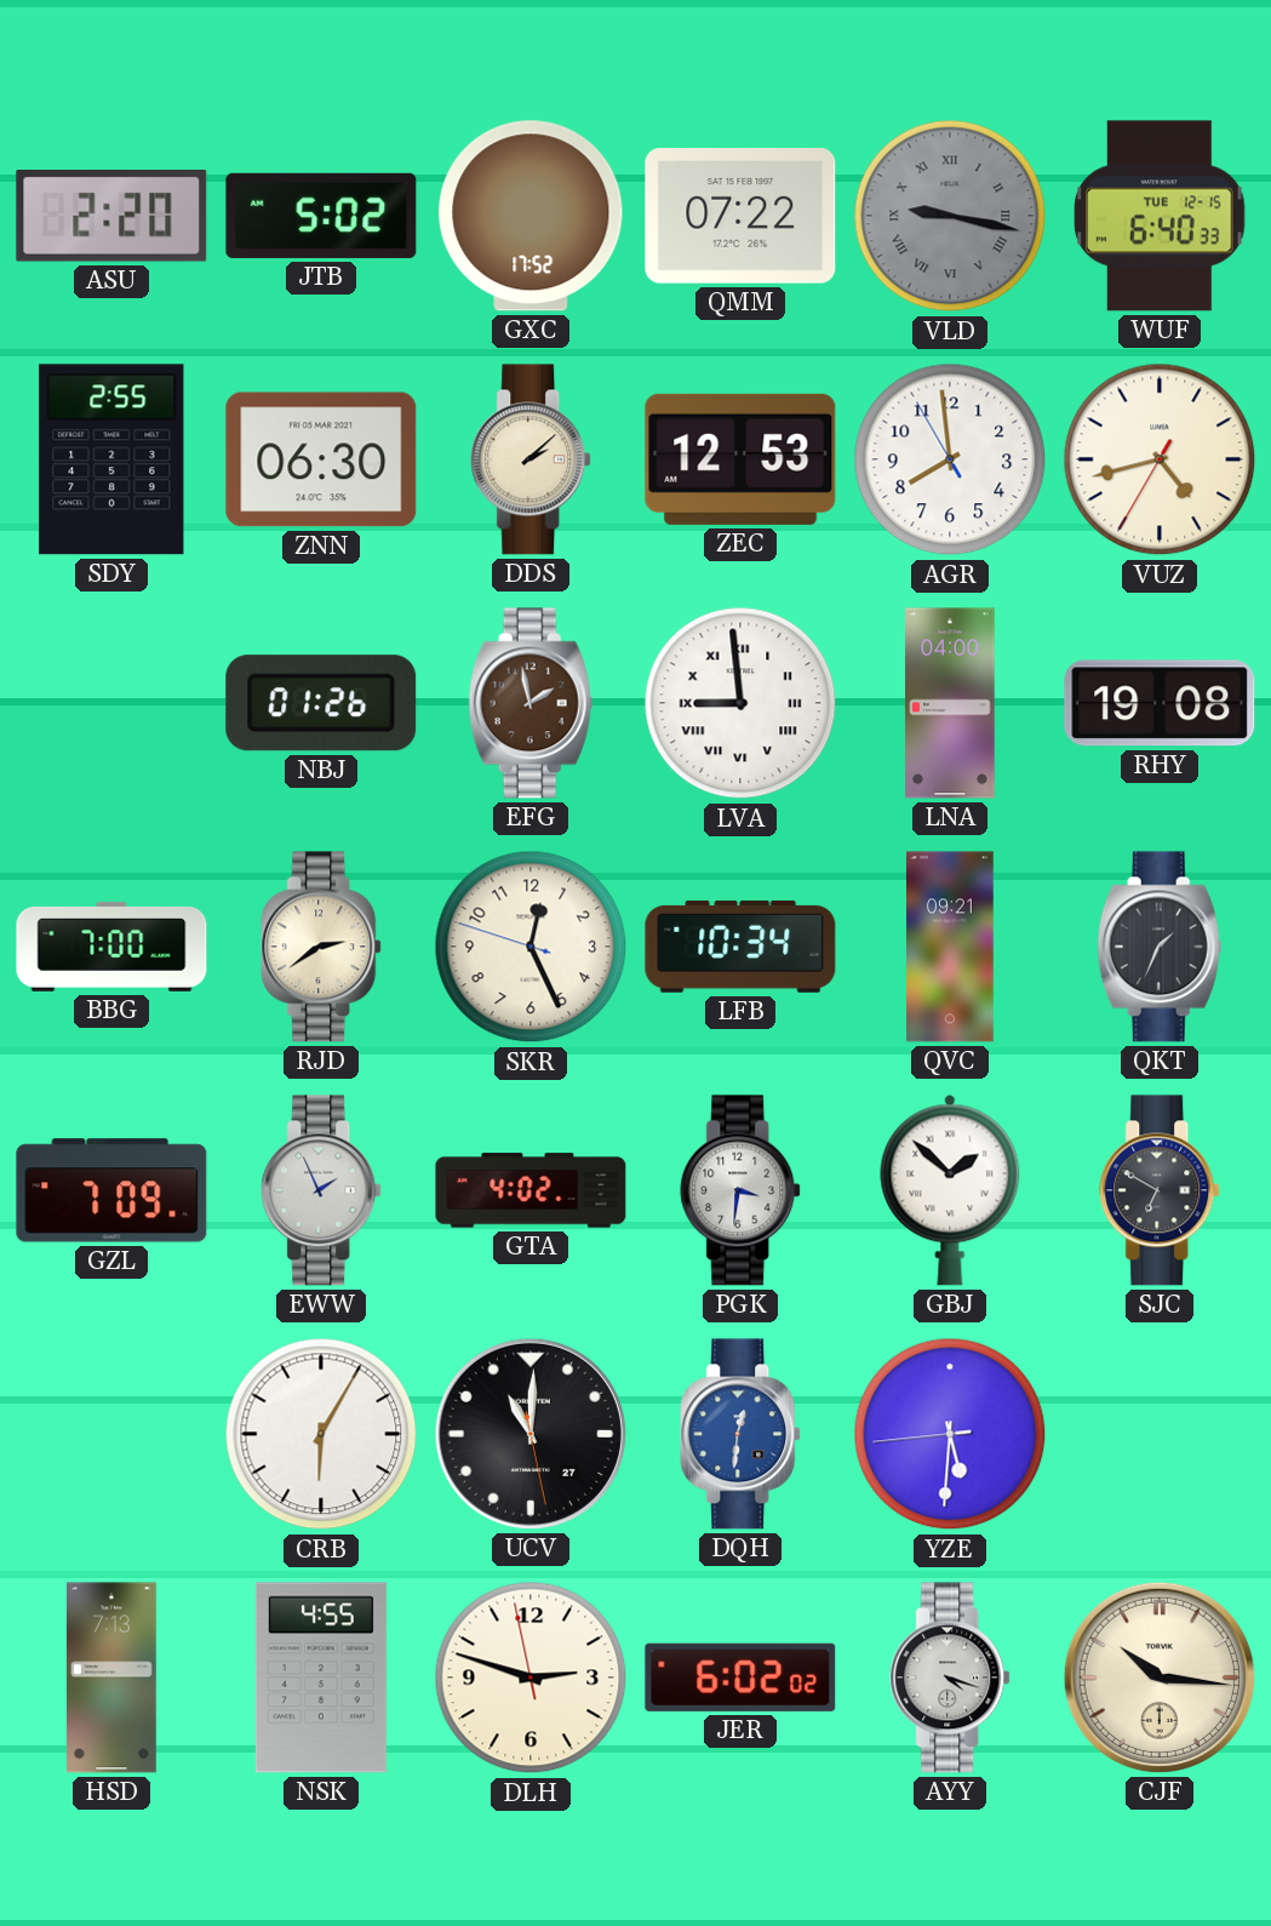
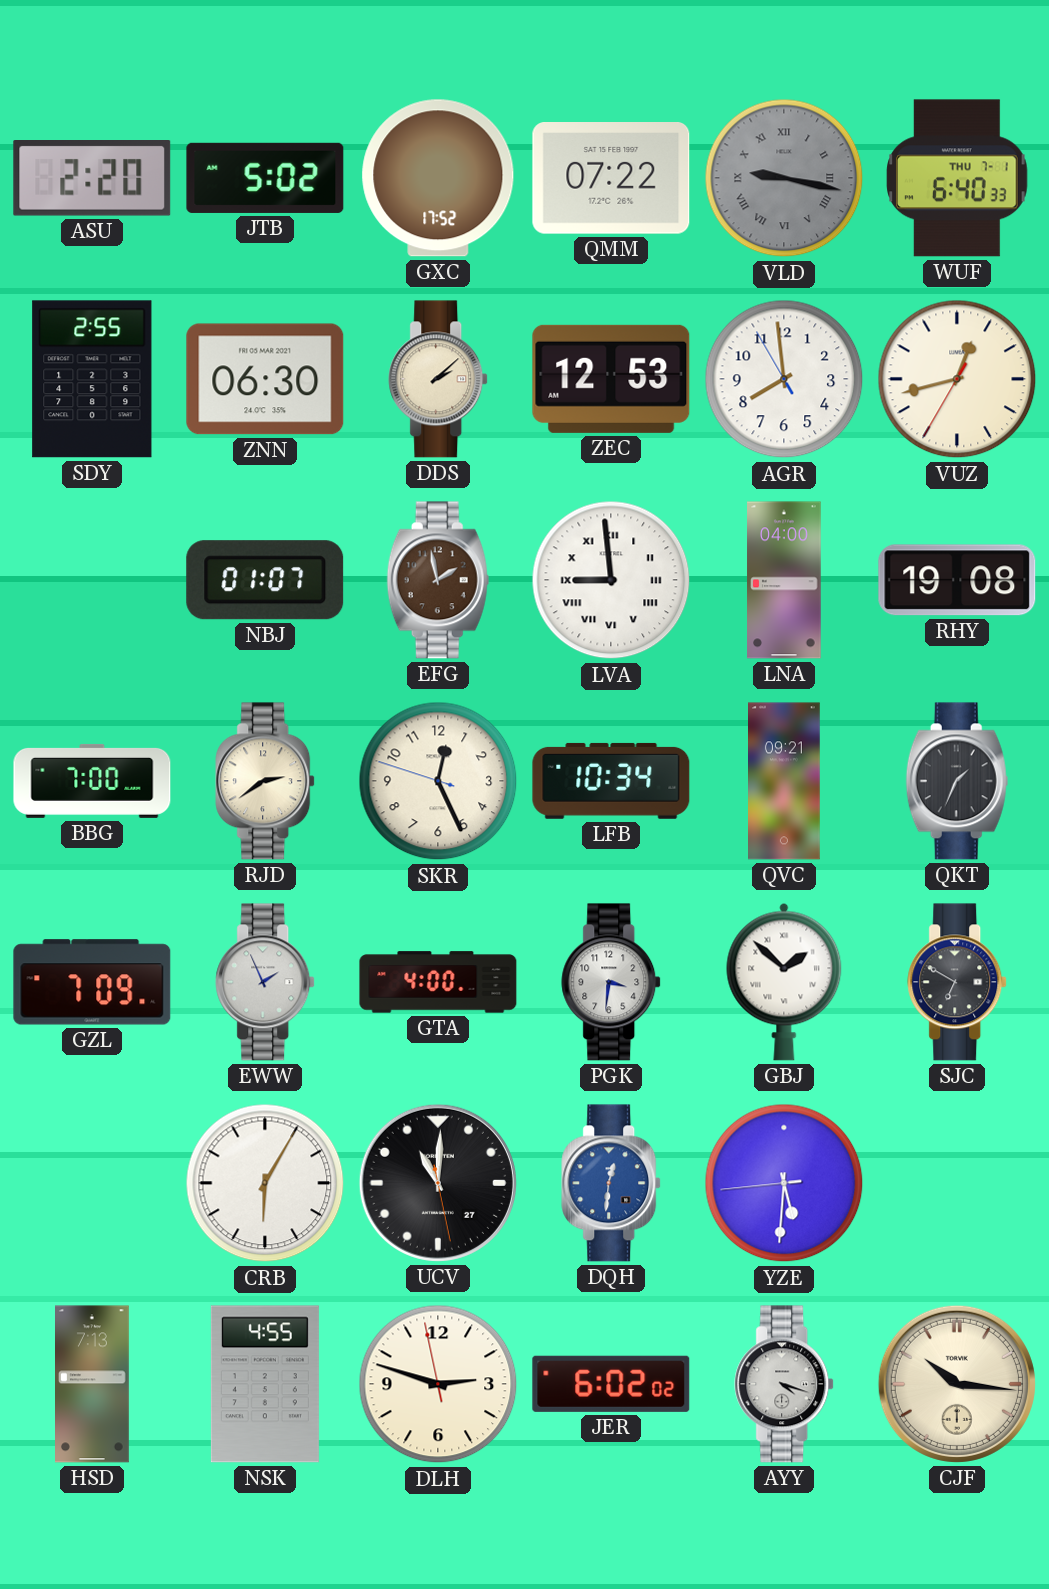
WUF date: TUE 12-15 -> THU 7-1 (957, 178)
VUZ: 4:42 -> 12:42 (957, 379)
NBJ: 01:26 -> 01:07 (265, 580)
GTA: 4:02 -> 4:00 (438, 982)
